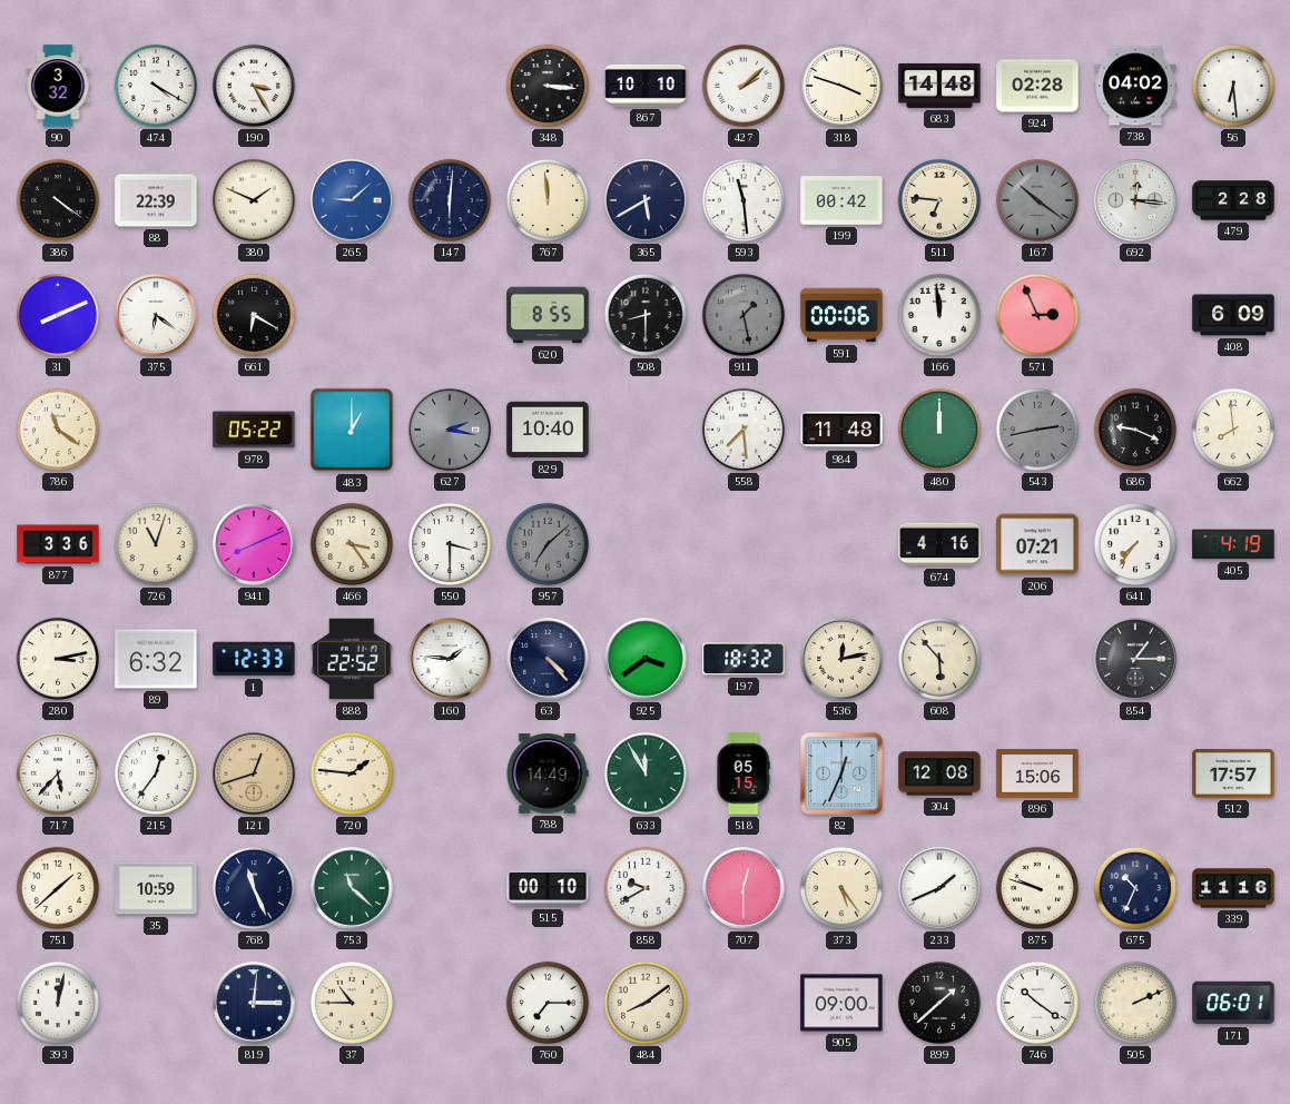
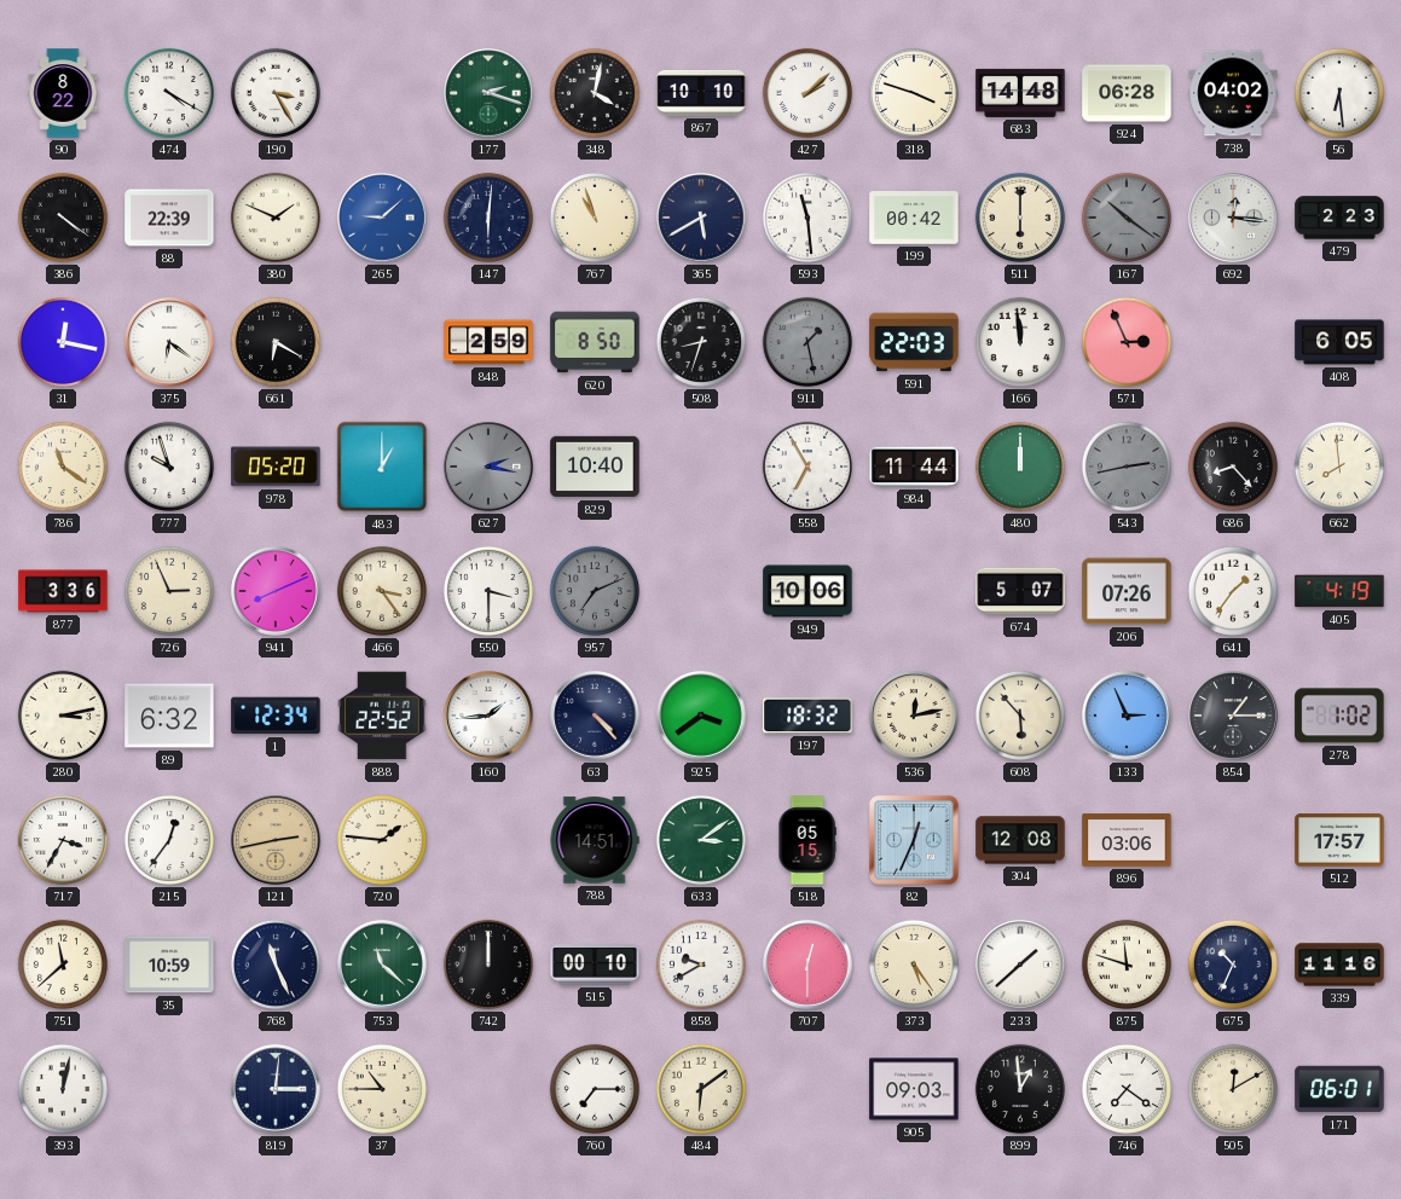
90: 3:32 -> 8:22 (63, 93)
177: none -> 2:18 (488, 93)
348: 3:16 -> 4:02 (595, 93)
924: 02:28 -> 06:28 (1127, 93)
767: 11:59 -> 10:57 (595, 218)
511: 6:46 -> 6:00 (1020, 218)
479: 2:28 -> 2:23 (1339, 218)
31: 8:11 -> 12:17 (63, 342)
848: none -> 2:59 (488, 342)
620: 8:55 -> 8:50 (595, 342)
508: 8:30 -> 8:33 (701, 342)
591: 00:06 -> 22:03 (914, 342)
408: 6:09 -> 6:05 (1339, 342)
777: none -> 9:57 (169, 467)
978: 05:22 -> 05:20 (276, 467)
558: 7:29 -> 6:55 (807, 467)
984: 11:48 -> 11:44 (914, 467)
686: 9:19 -> 8:23 (1233, 467)
726: 11:03 -> 2:56 (169, 591)
957: 7:08 -> 7:11 (595, 591)
949: none -> 10:06 (807, 591)
674: 4:16 -> 5:07 (1020, 591)
206: 07:21 -> 07:26 (1127, 591)
641: 7:36 -> 1:36 (1233, 591)
1: 12:33 -> 12:34 (276, 716)
160: 1:46 -> 1:44 (488, 716)
133: none -> 2:56 (1127, 716)
278: none -> 1:02 (1339, 716)
717: 5:37 -> 3:35 (63, 840)
121: 12:42 -> 2:43 (276, 840)
788: 14:49 -> 14:51 (595, 840)
633: 11:55 -> 3:09 (701, 840)
896: 15:06 -> 03:06 (1127, 840)
751: 1:38 -> 11:38 (63, 965)
742: none -> 12:00 (488, 965)
233: 1:41 -> 1:38 (1020, 965)
875: 9:48 -> 11:48 (1127, 965)
484: 8:09 -> 6:09 (701, 1089)
905: 09:00 -> 09:03 (914, 1089)
899: 1:38 -> 12:59 (1020, 1089)
746: 10:21 -> 7:21 (1127, 1089)
505: 2:11 -> 12:10 (1233, 1089)
